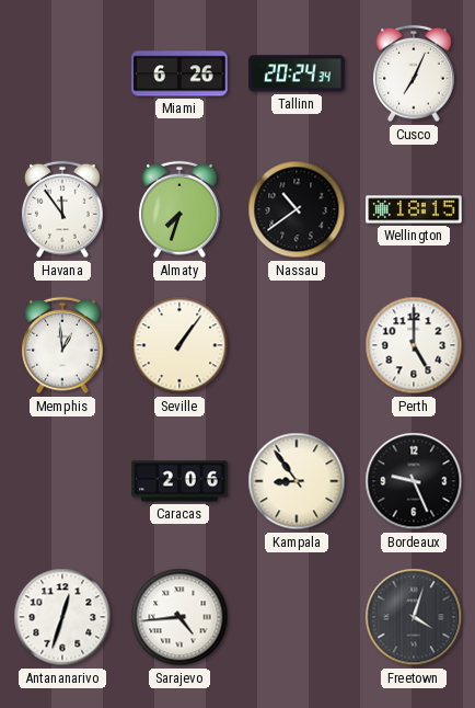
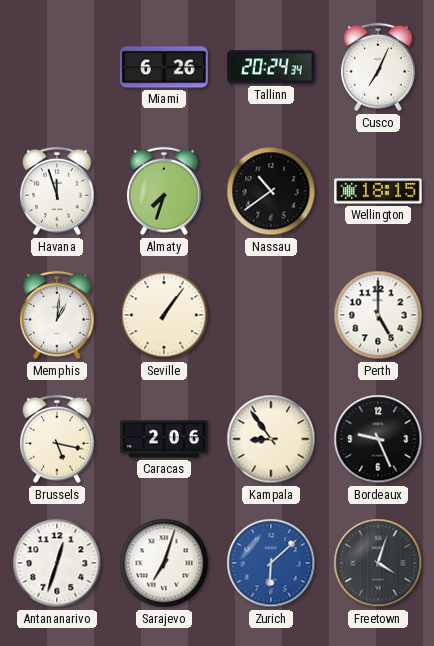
Havana: 11:54 -> 11:57 (58, 191)
Memphis: 12:59 -> 1:01 (58, 315)
Brussels: none -> 5:17 (58, 439)
Sarajevo: 4:44 -> 7:03 (164, 563)
Zurich: none -> 6:08 (271, 563)
